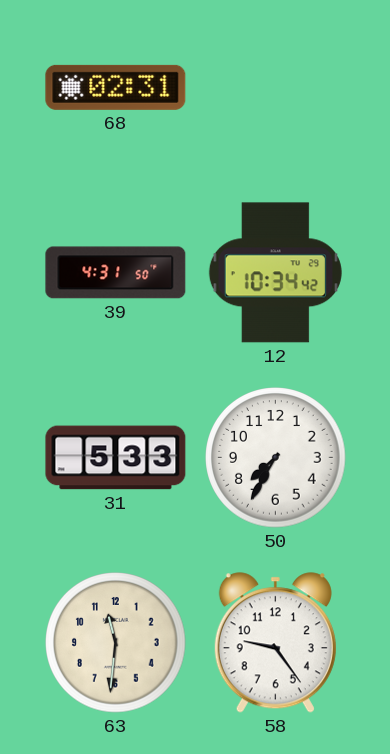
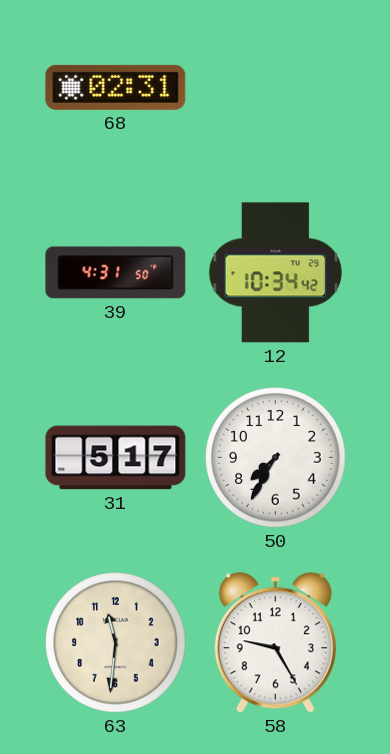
31: 5:33 -> 5:17 (116, 458)
58: 9:24 -> 9:25 (275, 643)
